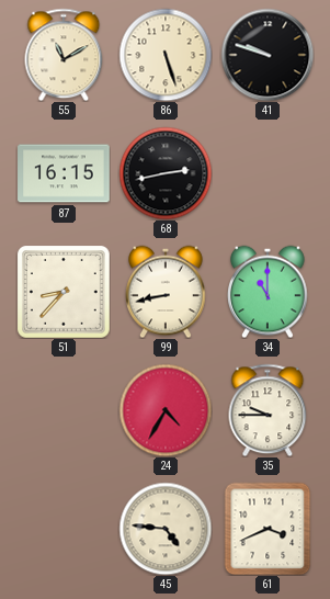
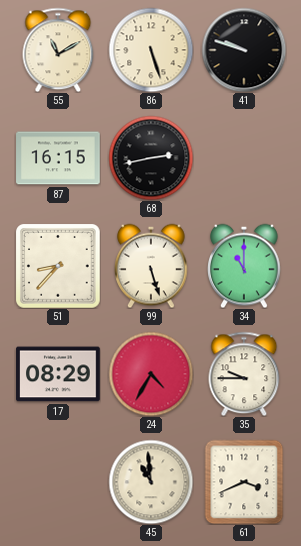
99: 8:43 -> 5:27 (152, 266)
17: none -> 08:29 (58, 374)
45: 4:46 -> 10:59 (151, 482)
